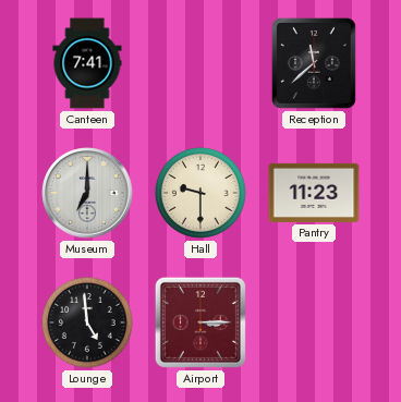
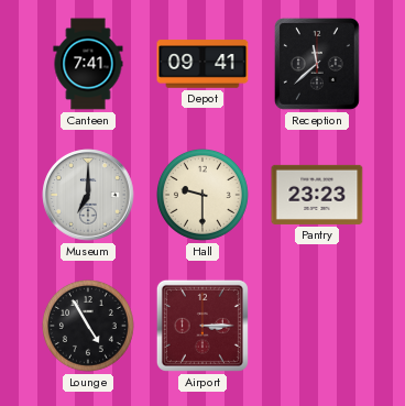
Depot: none -> 09:41 (202, 64)
Pantry: 11:23 -> 23:23 (317, 195)
Lounge: 4:59 -> 4:55 (88, 326)
